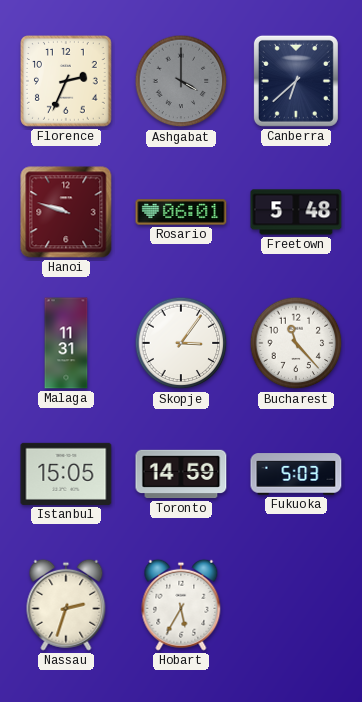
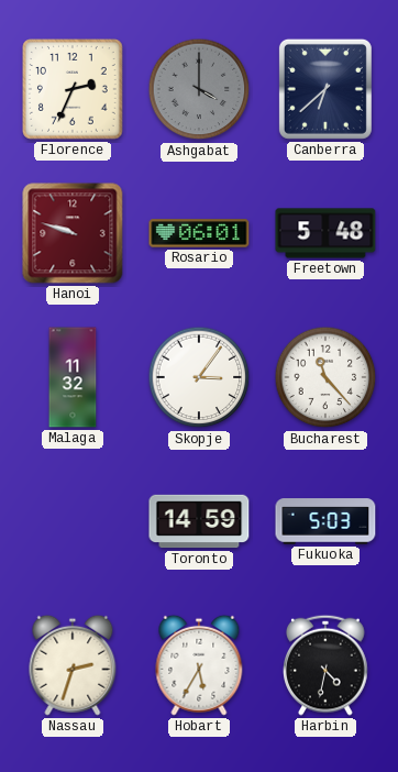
Malaga: 11:31 -> 11:32 (73, 377)
Istanbul: 15:05 -> none (66, 474)
Harbin: none -> 4:32 (327, 665)
